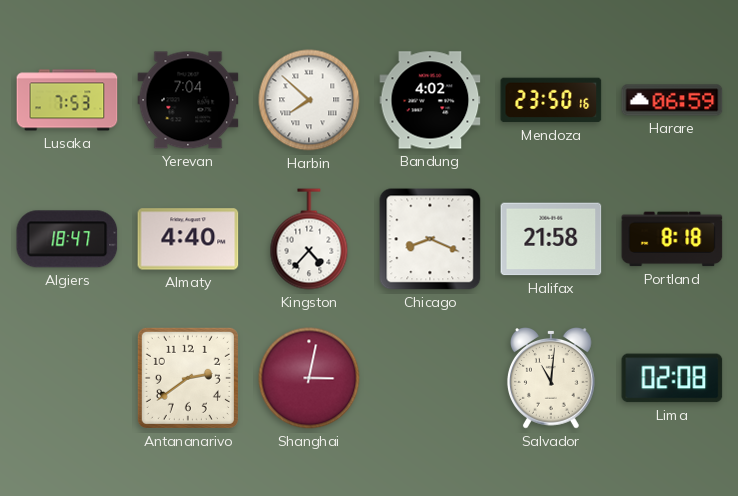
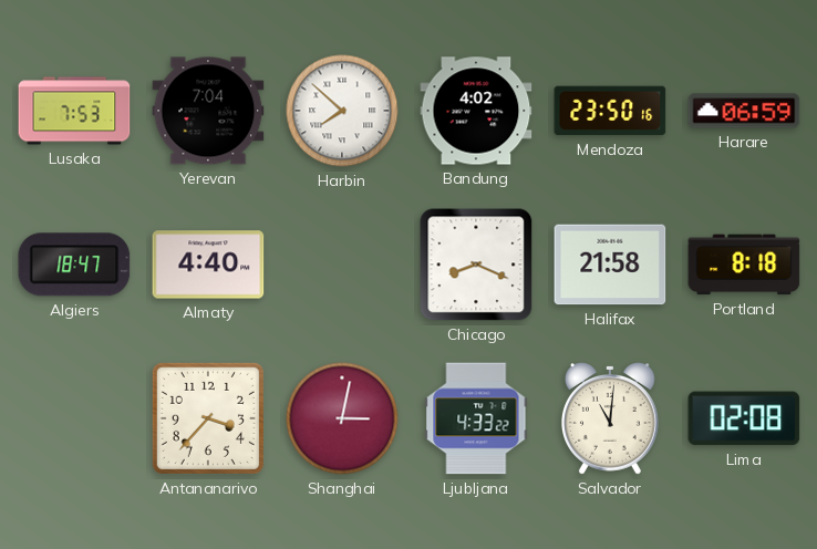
Kingston: 4:37 -> none (309, 239)
Antananarivo: 2:39 -> 3:37 (208, 418)
Ljubljana: none -> 4:33 (476, 418)
